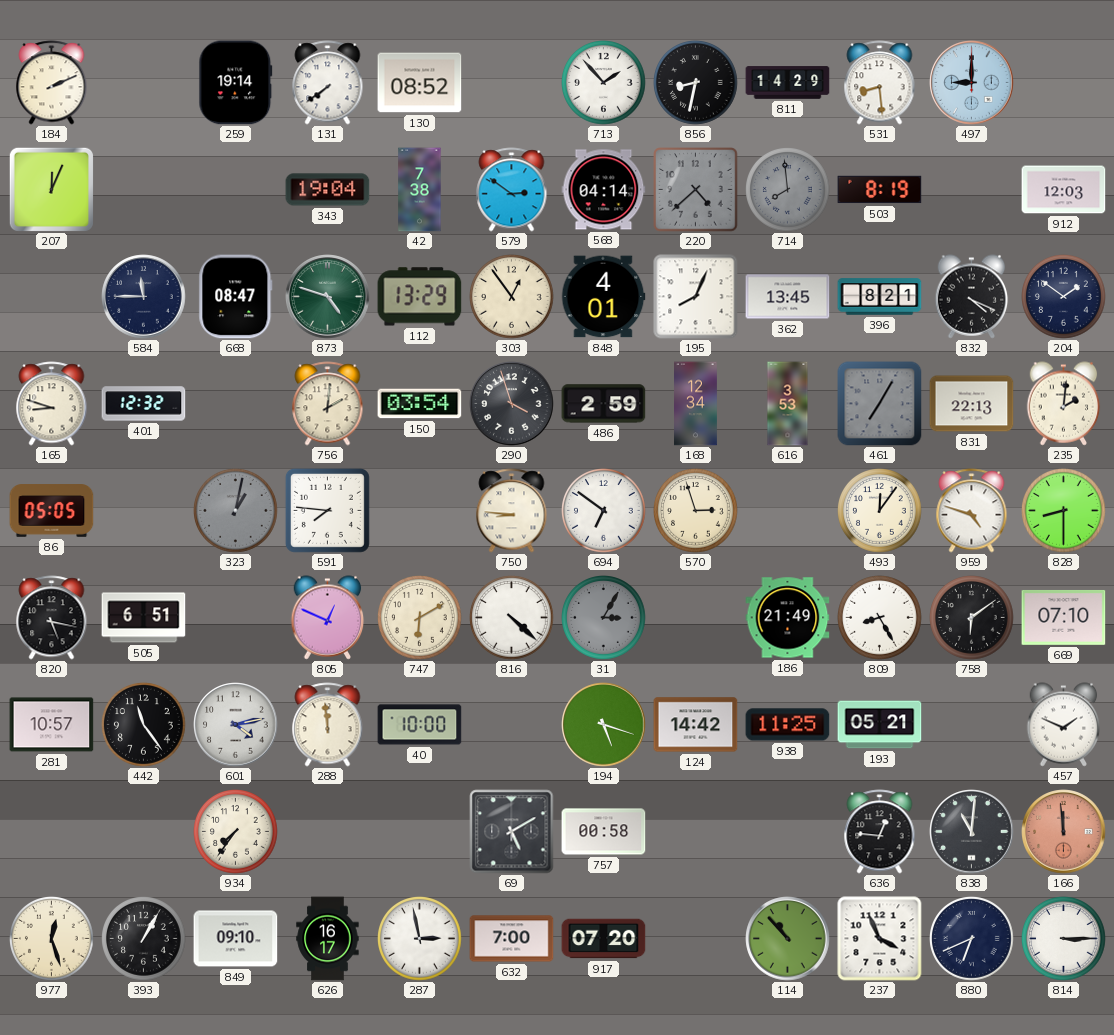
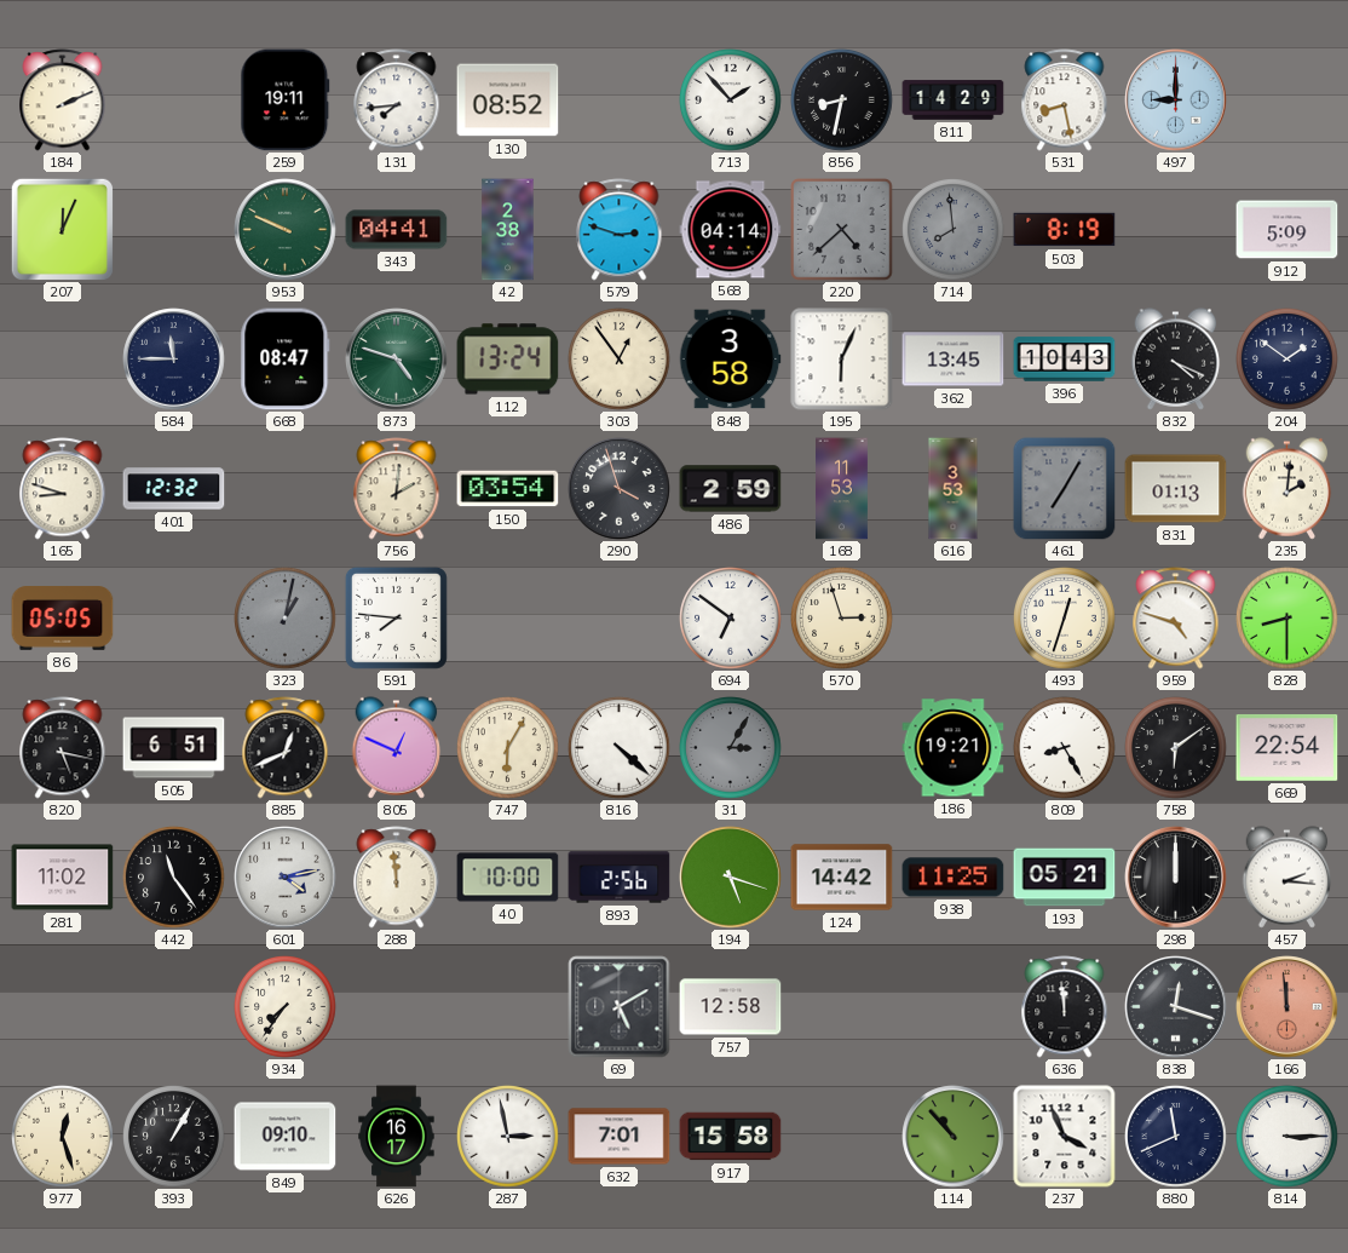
259: 19:14 -> 19:11 (286, 100)
131: 7:39 -> 7:44 (397, 100)
531: 8:29 -> 8:28 (1065, 100)
953: none -> 9:49 (286, 230)
343: 19:04 -> 04:41 (397, 230)
42: 7:38 -> 2:38 (508, 230)
579: 2:51 -> 2:48 (620, 230)
912: 12:03 -> 5:09 (1287, 230)
112: 13:29 -> 13:24 (508, 360)
848: 4:01 -> 3:58 (730, 360)
195: 8:04 -> 6:04 (842, 360)
396: 8:21 -> 10:43 (1065, 360)
168: 12:34 -> 11:53 (842, 489)
831: 22:13 -> 01:13 (1176, 489)
750: 8:46 -> none (512, 511)
493: 12:06 -> 12:33 (1065, 619)
885: none -> 12:41 (286, 748)
747: 6:10 -> 6:05 (508, 748)
186: 21:49 -> 19:21 (954, 748)
669: 07:10 -> 22:54 (1287, 747)
281: 10:57 -> 11:02 (63, 878)
893: none -> 2:56 (620, 878)
298: none -> 12:00 (1176, 878)
457: 1:49 -> 2:16 (1287, 878)
757: 00:58 -> 12:58 (731, 1007)
636: 12:46 -> 11:59 (1065, 1007)
838: 11:01 -> 12:18 (1176, 1007)
632: 7:00 -> 7:01 (620, 1137)
917: 07:20 -> 15:58 (731, 1137)
880: 6:41 -> 11:41 (1176, 1137)
